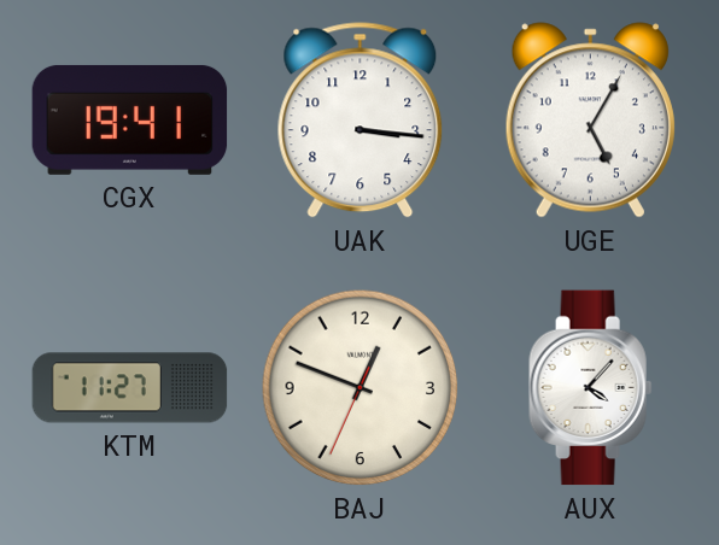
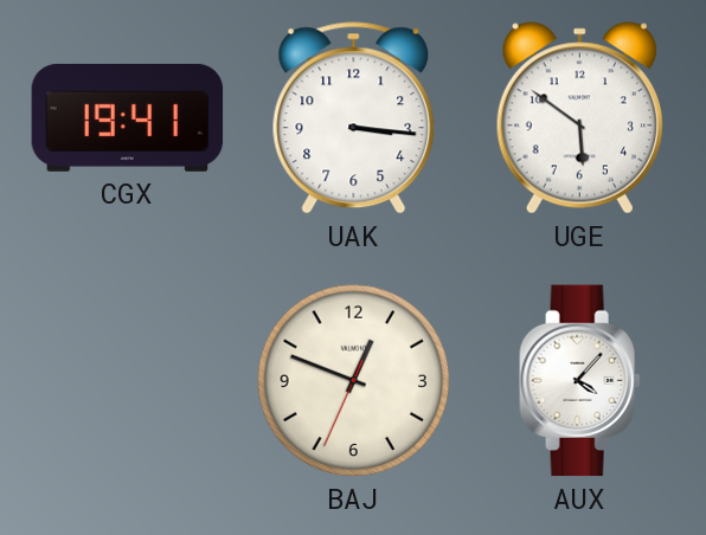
UGE: 5:05 -> 5:51 (579, 118)
KTM: 11:27 -> none (130, 388)
